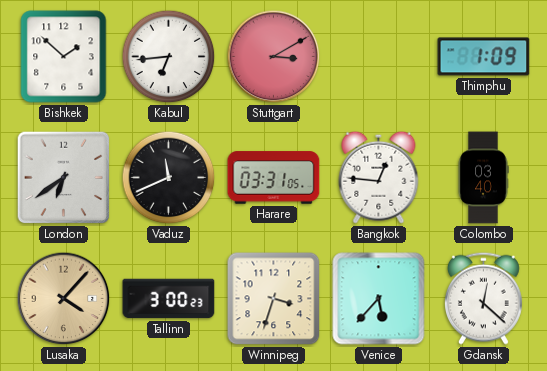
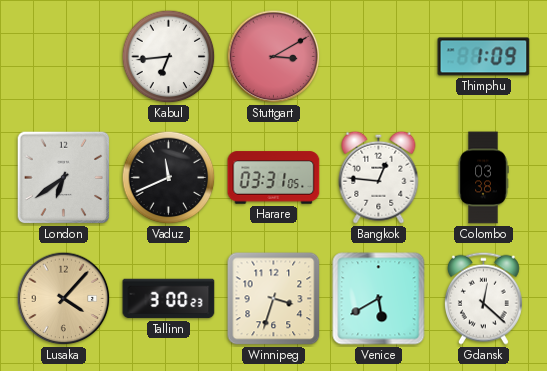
Bishkek: 1:52 -> none (64, 57)
Colombo: 03:40 -> 03:38 (483, 178)
Venice: 5:37 -> 5:40 (379, 299)
